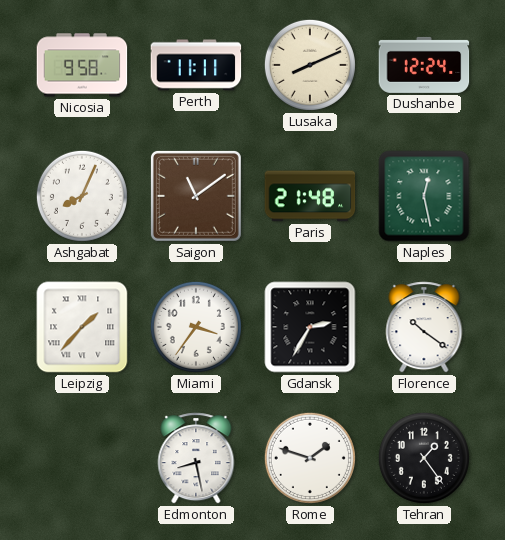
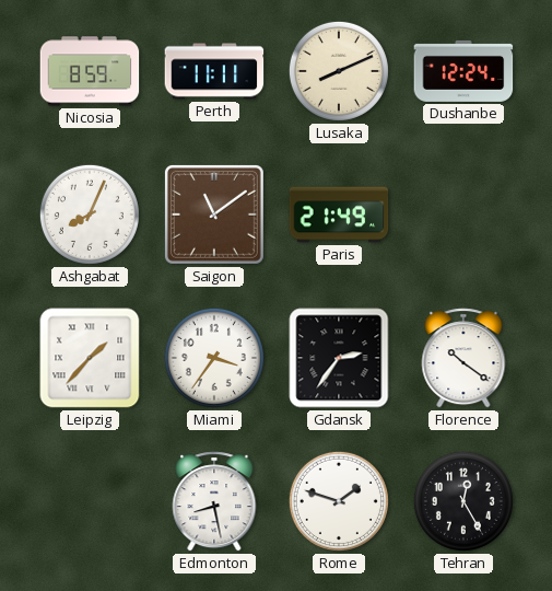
Nicosia: 9:58 -> 8:59 (90, 71)
Paris: 21:48 -> 21:49 (339, 215)
Naples: 12:28 -> none (424, 196)
Gdansk: 2:35 -> 2:36 (339, 358)
Tehran: 1:24 -> 12:25 (463, 501)
